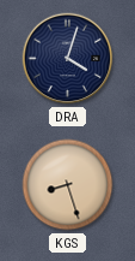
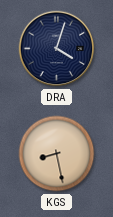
KGS: 8:27 -> 8:28 (57, 154)
